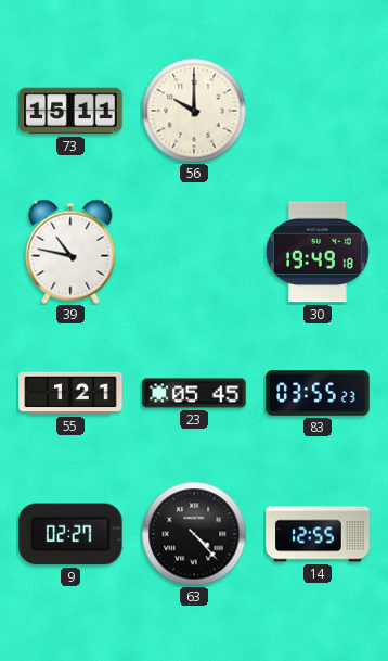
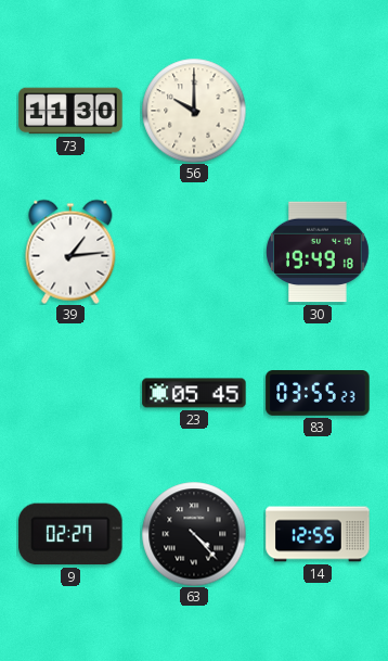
73: 15:11 -> 11:30 (70, 111)
39: 10:47 -> 1:14 (70, 252)
55: 1:21 -> none (70, 393)
